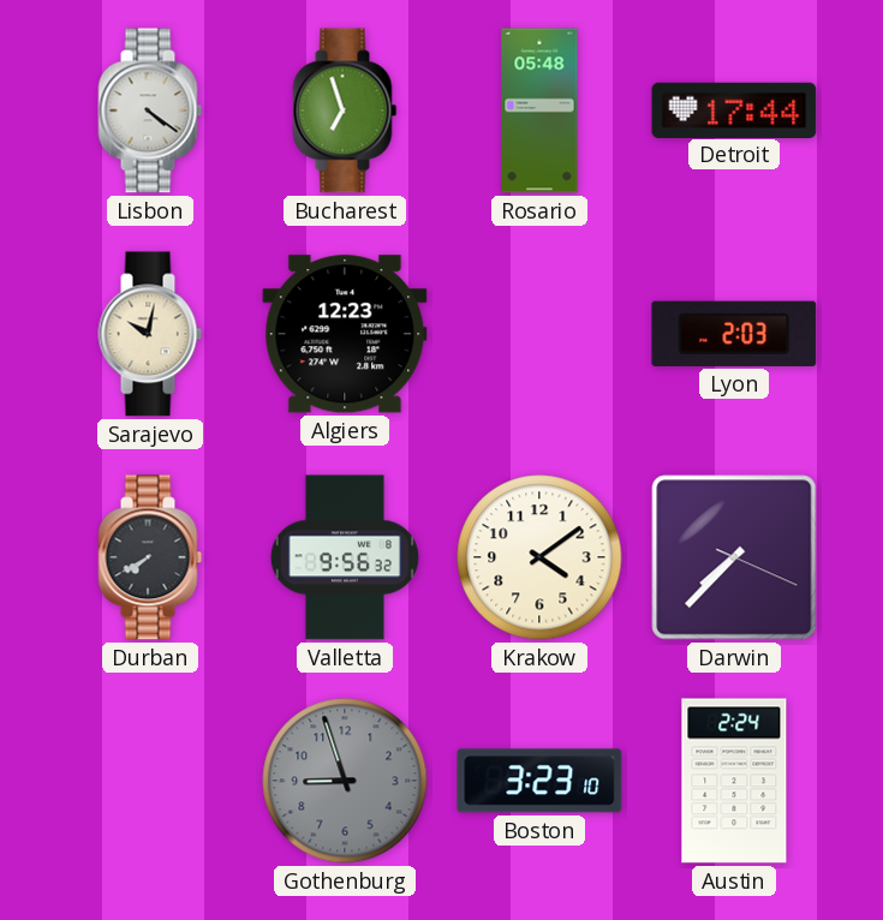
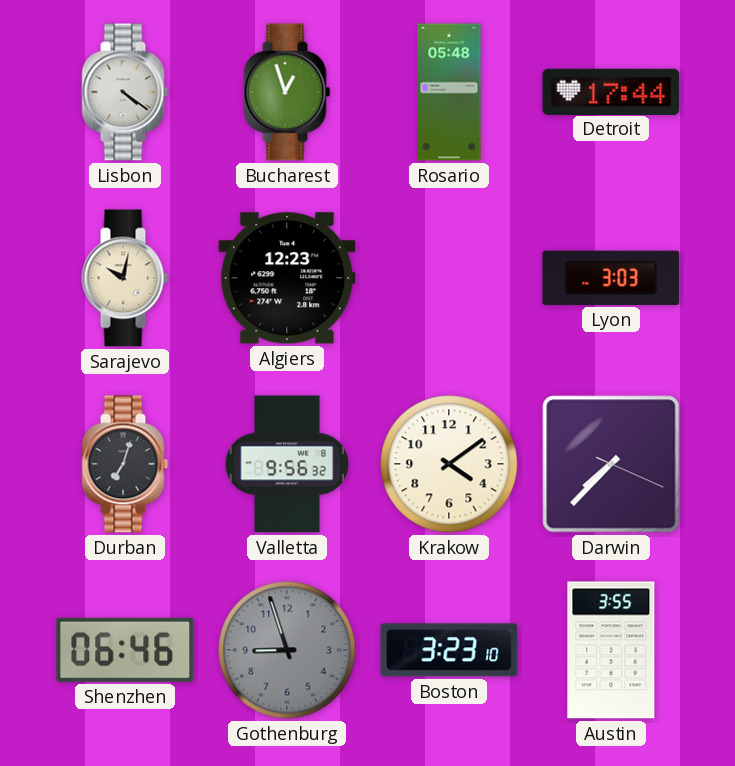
Bucharest: 6:57 -> 12:57 (287, 92)
Lyon: 2:03 -> 3:03 (611, 278)
Durban: 7:40 -> 7:03 (125, 464)
Shenzhen: none -> 06:46 (125, 650)
Austin: 2:24 -> 3:55 (611, 650)
